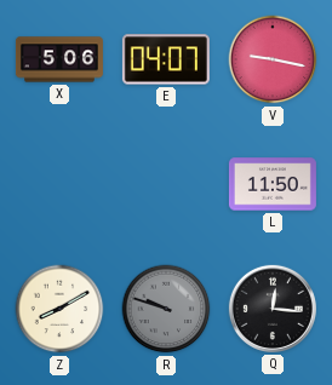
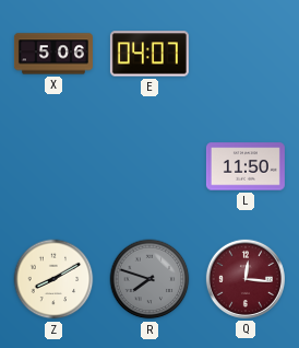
V: 9:17 -> none (273, 59)
R: 9:48 -> 7:48 (149, 279)
Q dial: black -> burgundy (246, 279)
